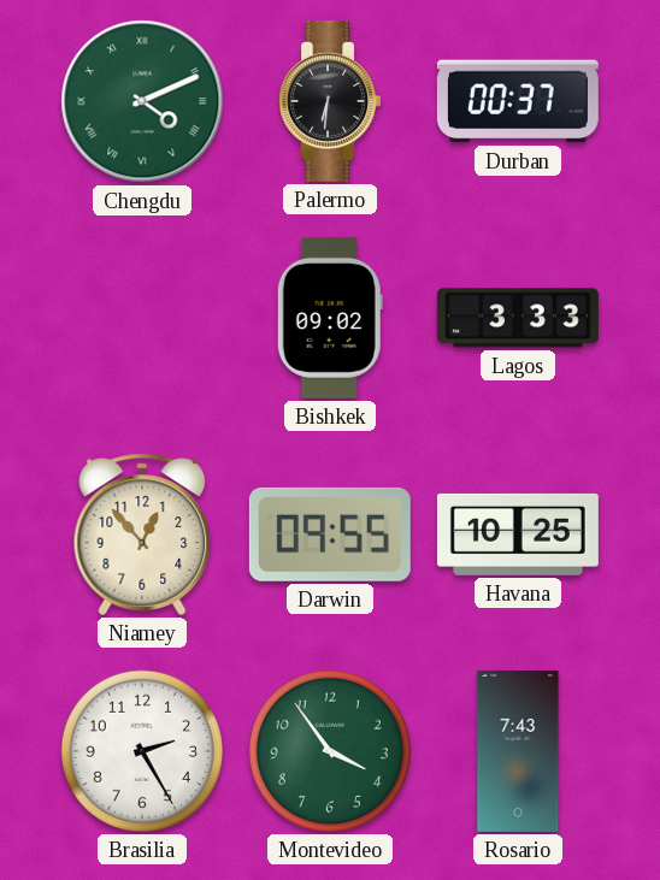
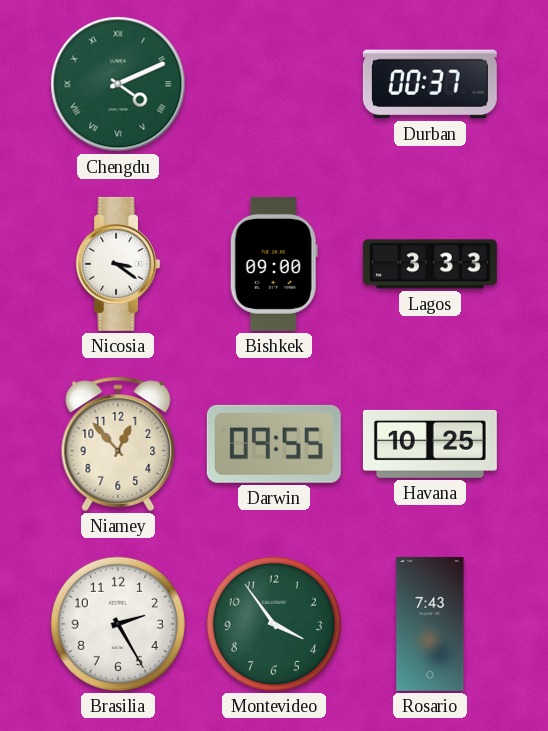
Palermo: 6:31 -> none (329, 101)
Nicosia: none -> 3:21 (117, 264)
Bishkek: 09:02 -> 09:00 (274, 264)
